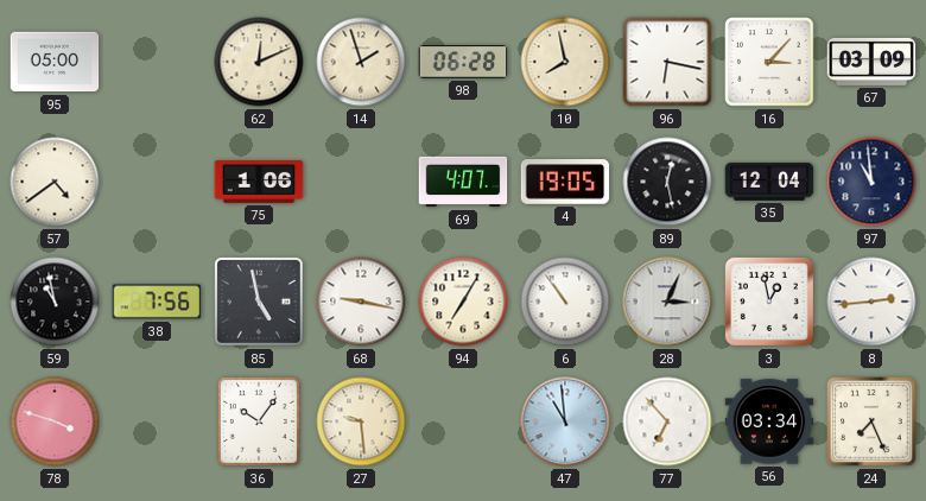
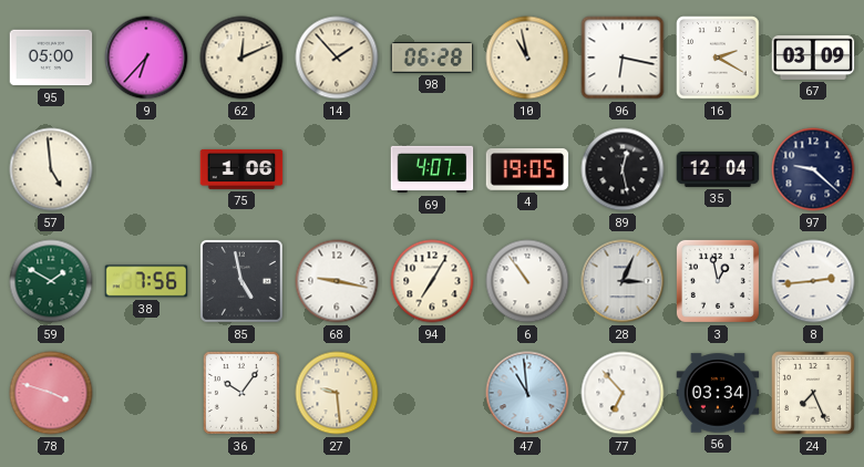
9: none -> 6:37 (146, 58)
14: 1:57 -> 1:53 (337, 58)
10: 7:58 -> 10:58 (527, 58)
16: 3:07 -> 2:20 (718, 58)
57: 4:39 -> 4:59 (51, 169)
97: 10:59 -> 9:22 (813, 169)
59: 10:58 -> 1:50 (51, 281)
59 dial: black -> green (51, 281)
